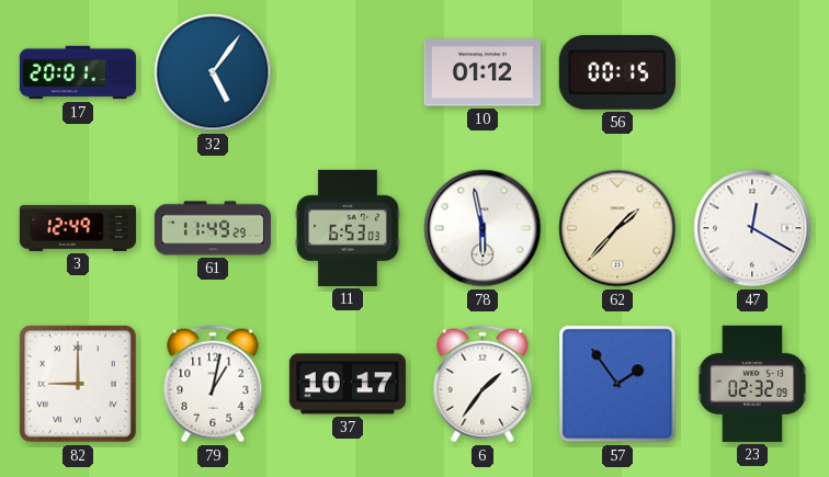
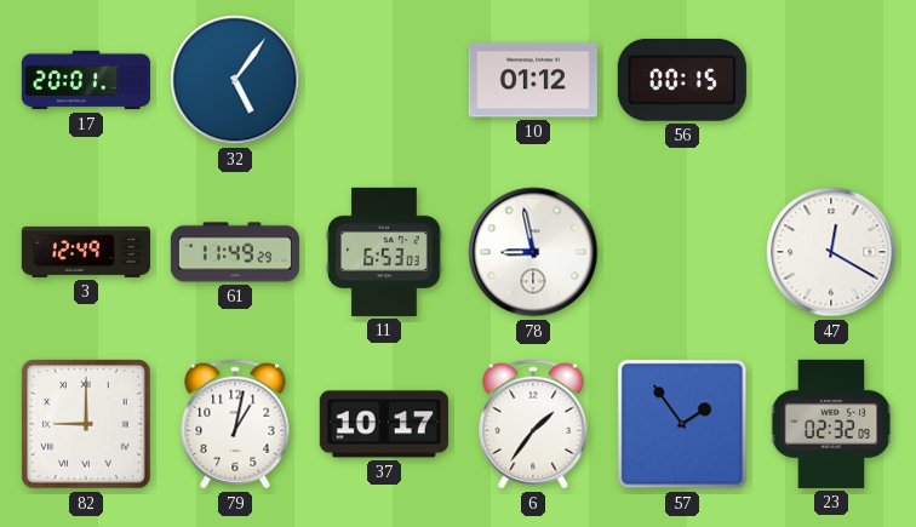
78: 5:58 -> 8:58 (533, 252)
62: 1:37 -> none (617, 228)
